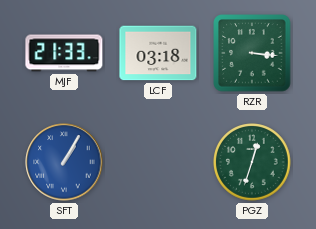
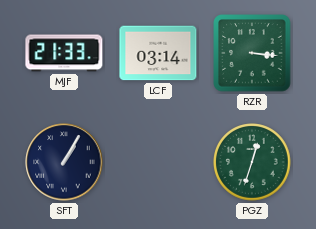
LCF: 03:18 -> 03:14 (158, 53)
SFT dial: blue -> navy (64, 162)
